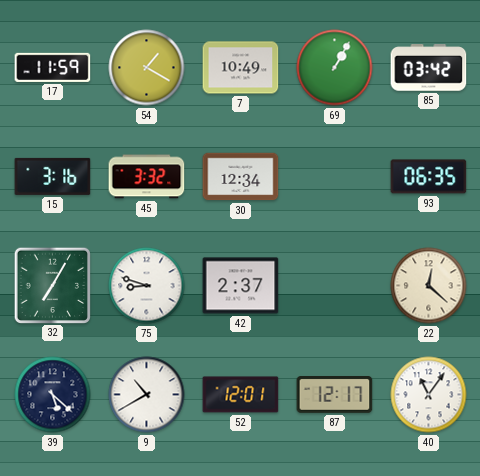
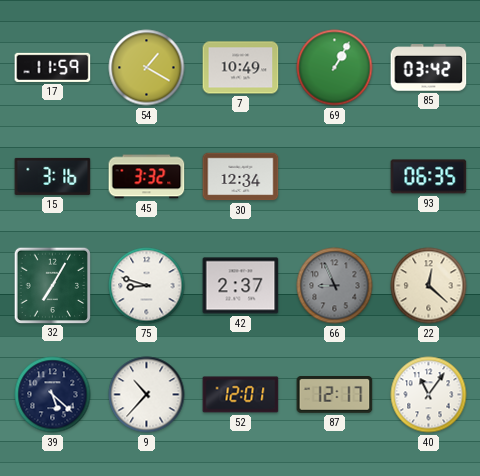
66: none -> 8:56 (335, 286)
9: 10:40 -> 10:37 (147, 395)
